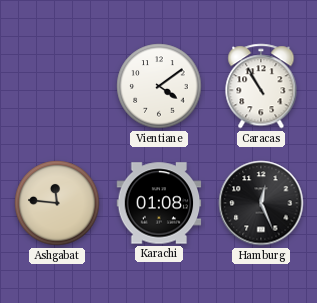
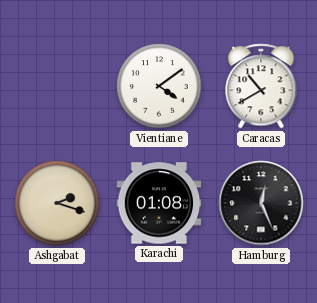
Caracas: 10:55 -> 10:40 (261, 86)
Ashgabat: 11:46 -> 2:18 (57, 203)
